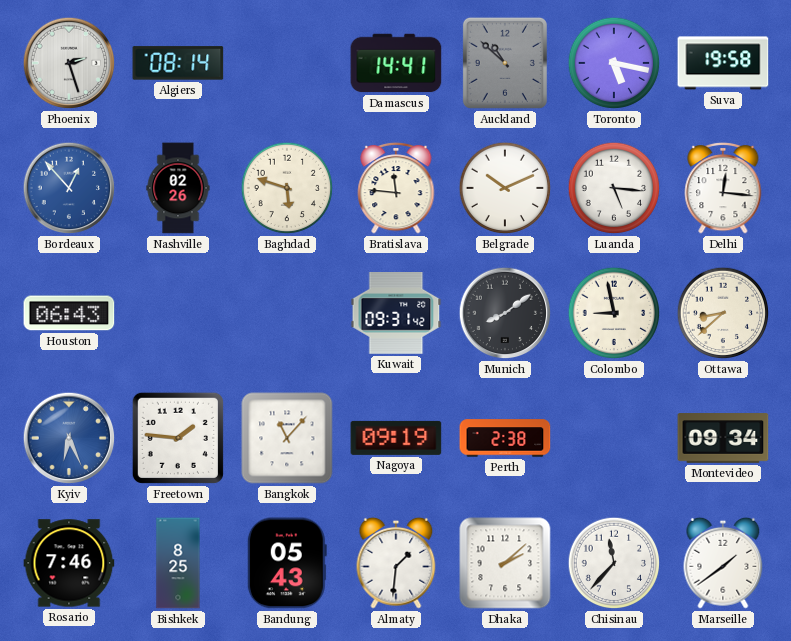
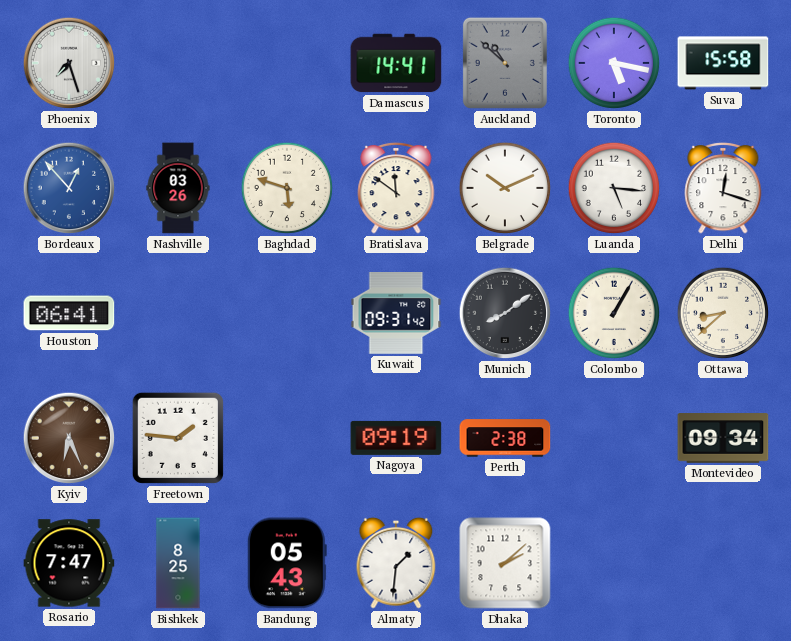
Phoenix: 2:27 -> 7:27 (69, 63)
Algiers: 08:14 -> none (178, 63)
Suva: 19:58 -> 15:58 (723, 63)
Nashville: 02:26 -> 03:26 (178, 188)
Bratislava: 11:46 -> 11:51 (396, 188)
Delhi: 12:16 -> 12:18 (723, 188)
Houston: 06:43 -> 06:41 (69, 313)
Colombo: 8:58 -> 1:05 (614, 313)
Kyiv dial: blue -> brown (69, 438)
Bangkok: 11:07 -> none (287, 438)
Rosario: 7:46 -> 7:47 (69, 563)
Chisinau: 11:37 -> none (614, 563)
Marseille: 1:39 -> none (723, 563)
